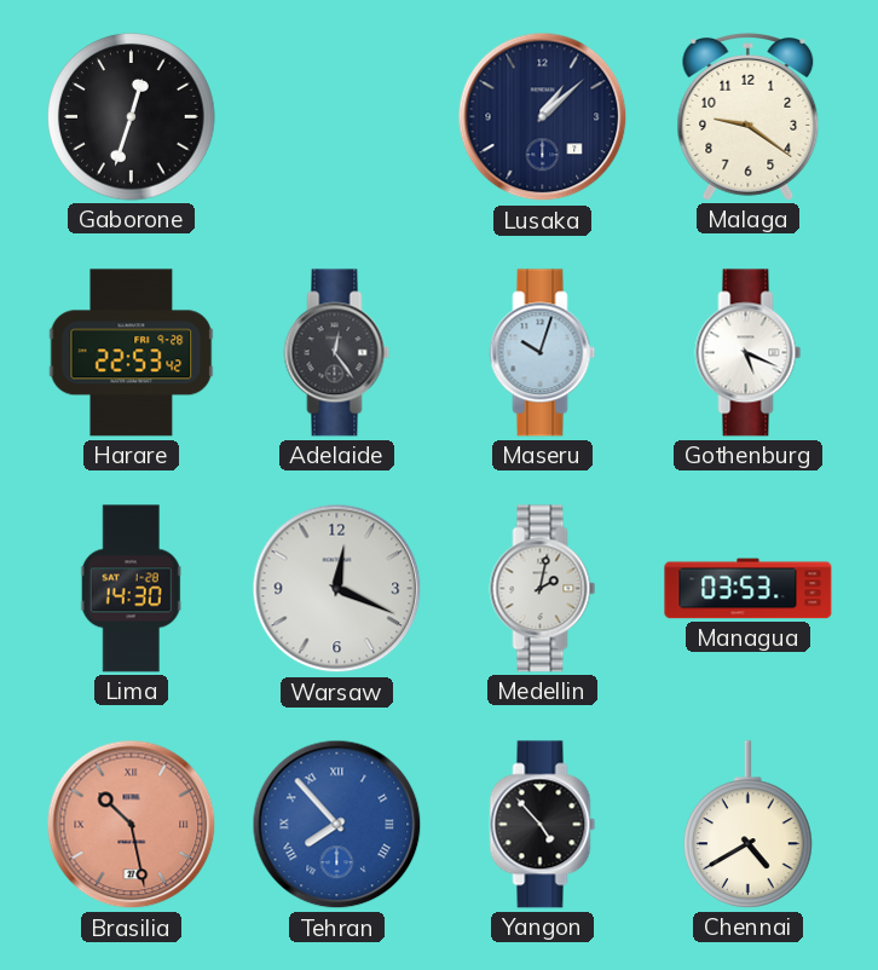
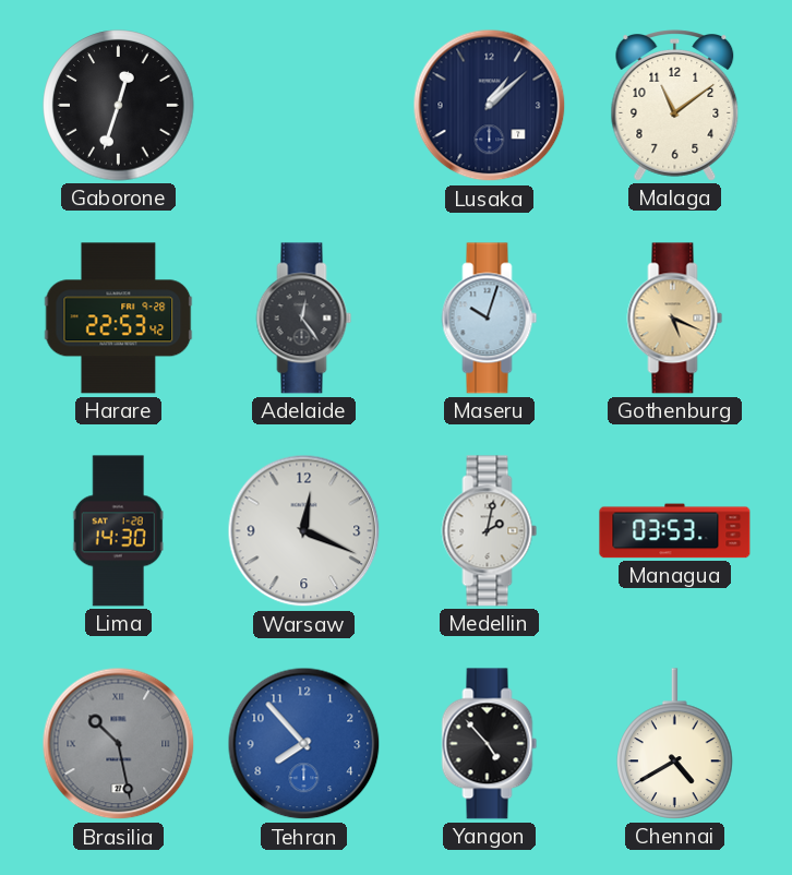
Malaga: 9:21 -> 11:09 (675, 106)
Gothenburg dial: white -> champagne (675, 319)
Brasilia dial: salmon -> grey (119, 744)
Tehran numerals: Roman -> Arabic (304, 744)
